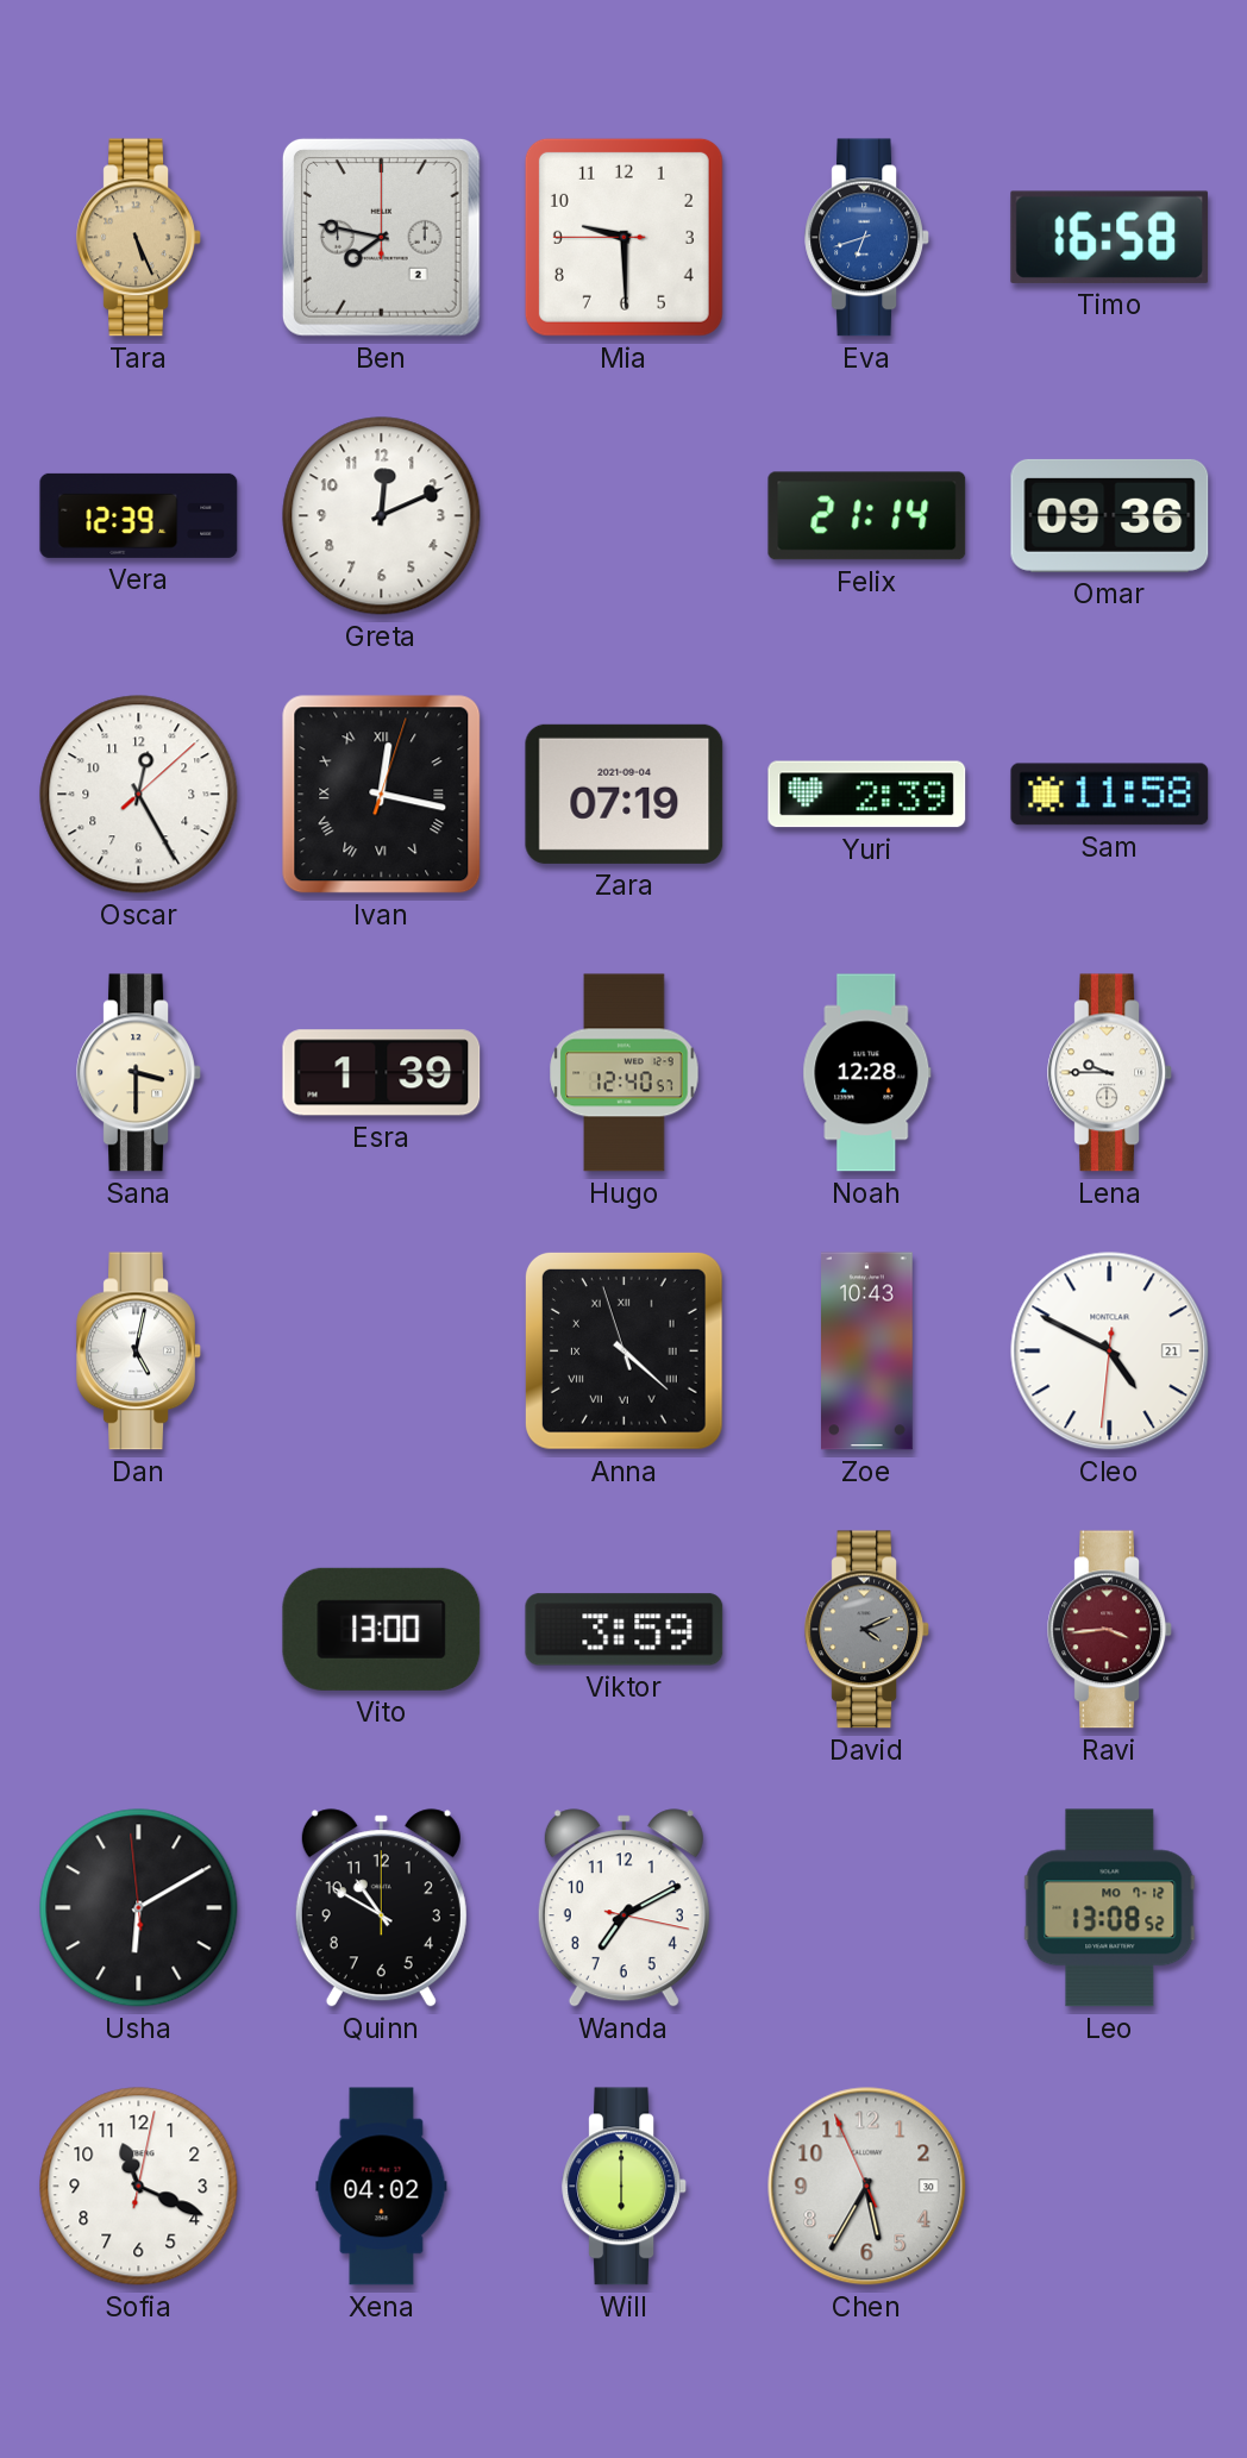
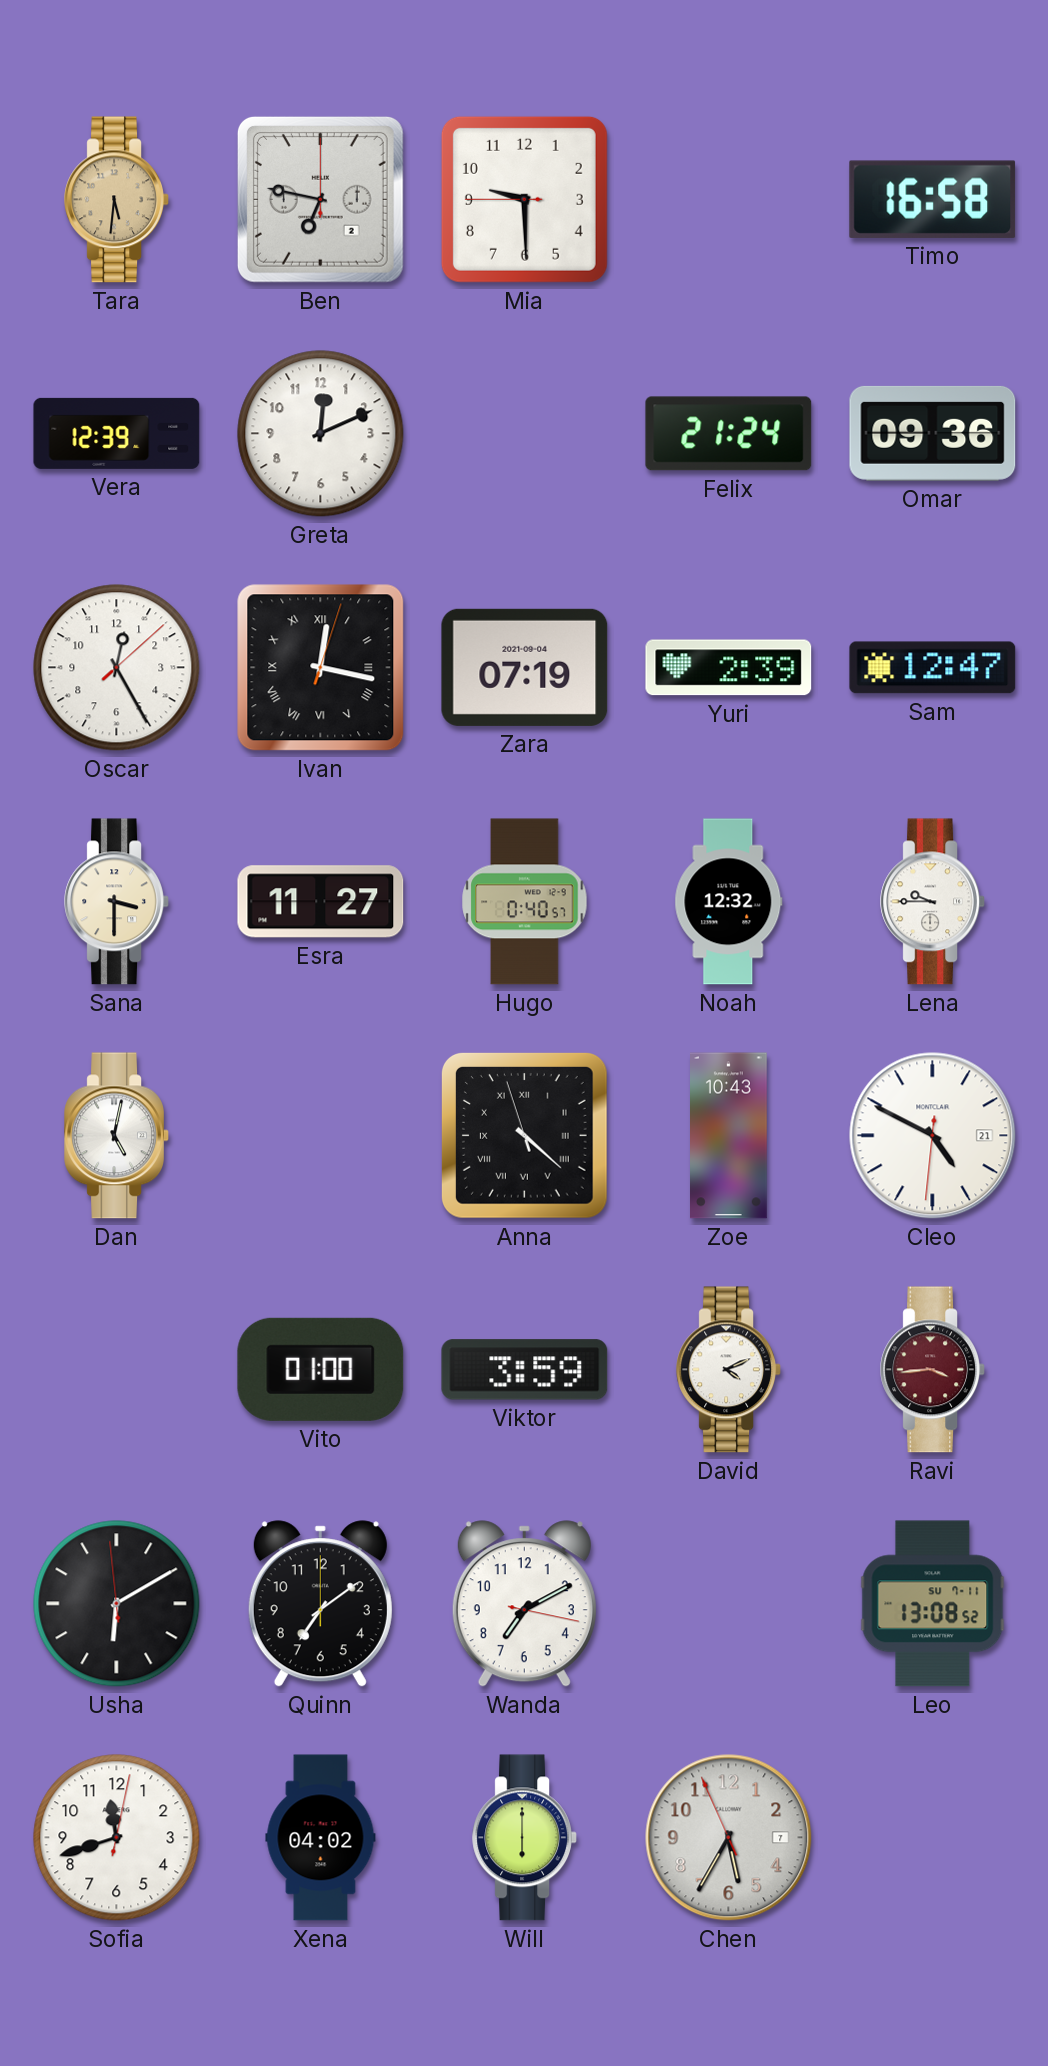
Tara: 5:26 -> 5:31 (116, 200)
Ben: 7:47 -> 6:47 (320, 199)
Eva: 6:42 -> none (866, 238)
Felix: 21:14 -> 21:24 (729, 434)
Sam: 11:58 -> 12:47 (933, 668)
Esra: 1:39 -> 11:27 (321, 902)
Hugo: 12:40 -> 0:40 (525, 902)
Noah: 12:28 -> 12:32 (729, 902)
Vito: 13:00 -> 01:00 (321, 1369)
David dial: grey -> white (728, 1370)
Quinn: 10:50 -> 7:09 (320, 1604)
Leo date: MO 7-12 -> SU 7-11 (933, 1604)
Sofia: 11:19 -> 11:42 (117, 1838)
Chen date: 30 -> 7 (729, 1838)
